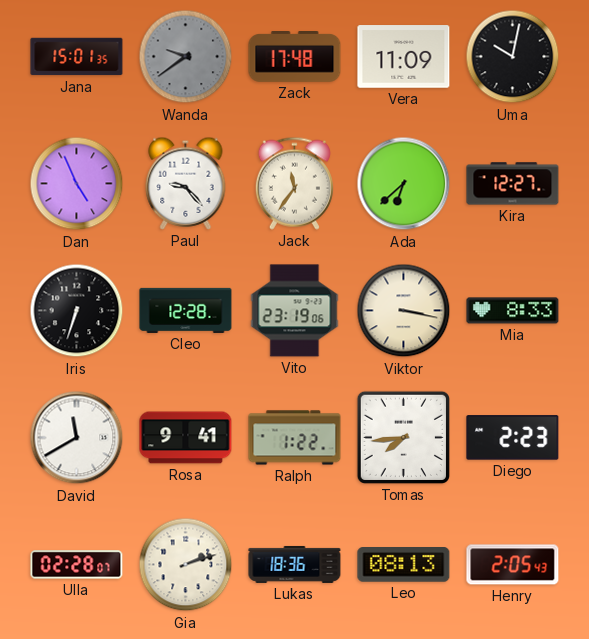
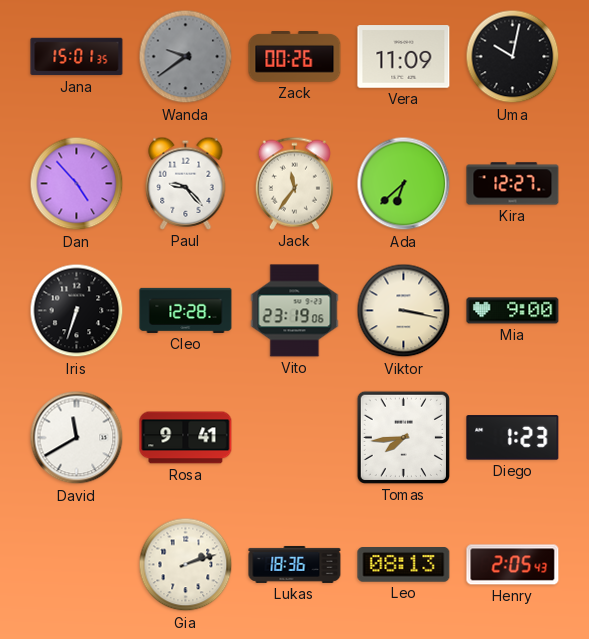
Zack: 17:48 -> 00:26 (295, 57)
Dan: 4:56 -> 4:53 (77, 184)
Mia: 8:33 -> 9:00 (513, 311)
Ralph: 1:22 -> none (295, 438)
Diego: 2:23 -> 1:23 (513, 438)
Ulla: 02:28 -> none (77, 565)
